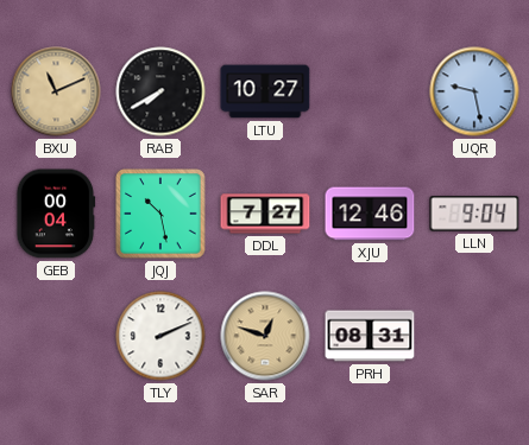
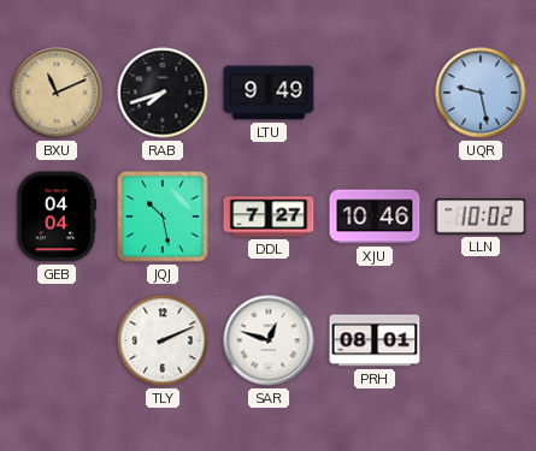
RAB: 7:40 -> 7:42 (163, 93)
LTU: 10:27 -> 9:49 (269, 93)
GEB: 00:04 -> 04:04 (57, 216)
XJU: 12:46 -> 10:46 (375, 216)
LLN: 9:04 -> 10:02 (481, 216)
SAR dial: champagne -> white (269, 340)
PRH: 08:31 -> 08:01 (375, 340)
